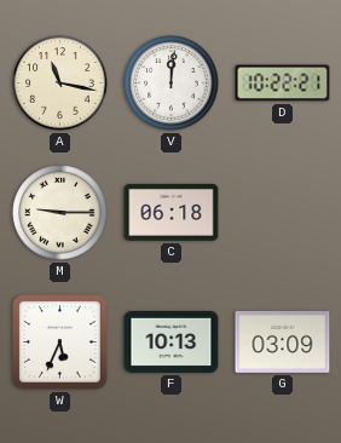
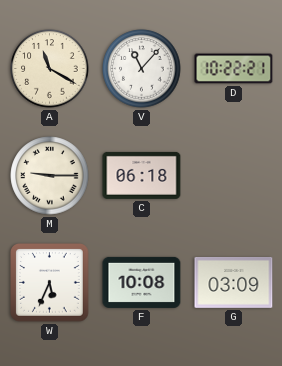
A: 11:17 -> 11:20 (50, 69)
V: 12:01 -> 11:07 (142, 69)
F: 10:13 -> 10:08 (142, 282)
